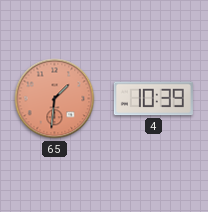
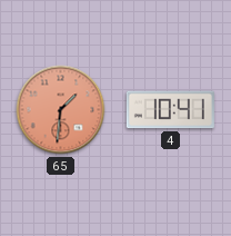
4: 10:39 -> 10:41 (170, 110)
